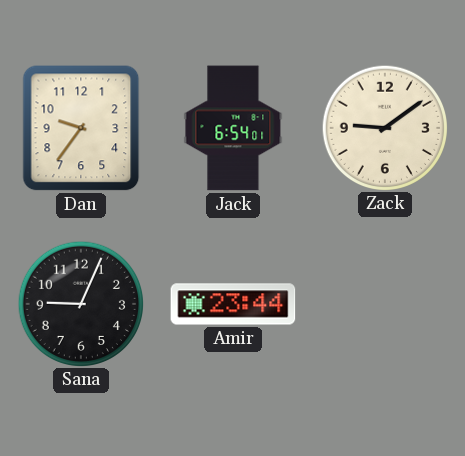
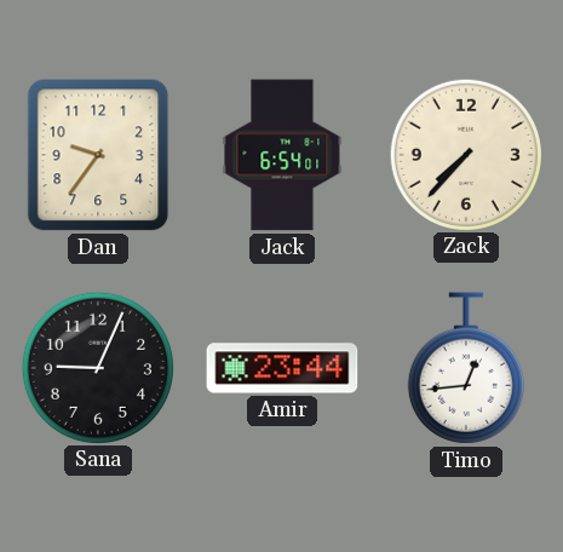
Zack: 9:09 -> 7:37 (465, 154)
Timo: none -> 12:44 (466, 368)
